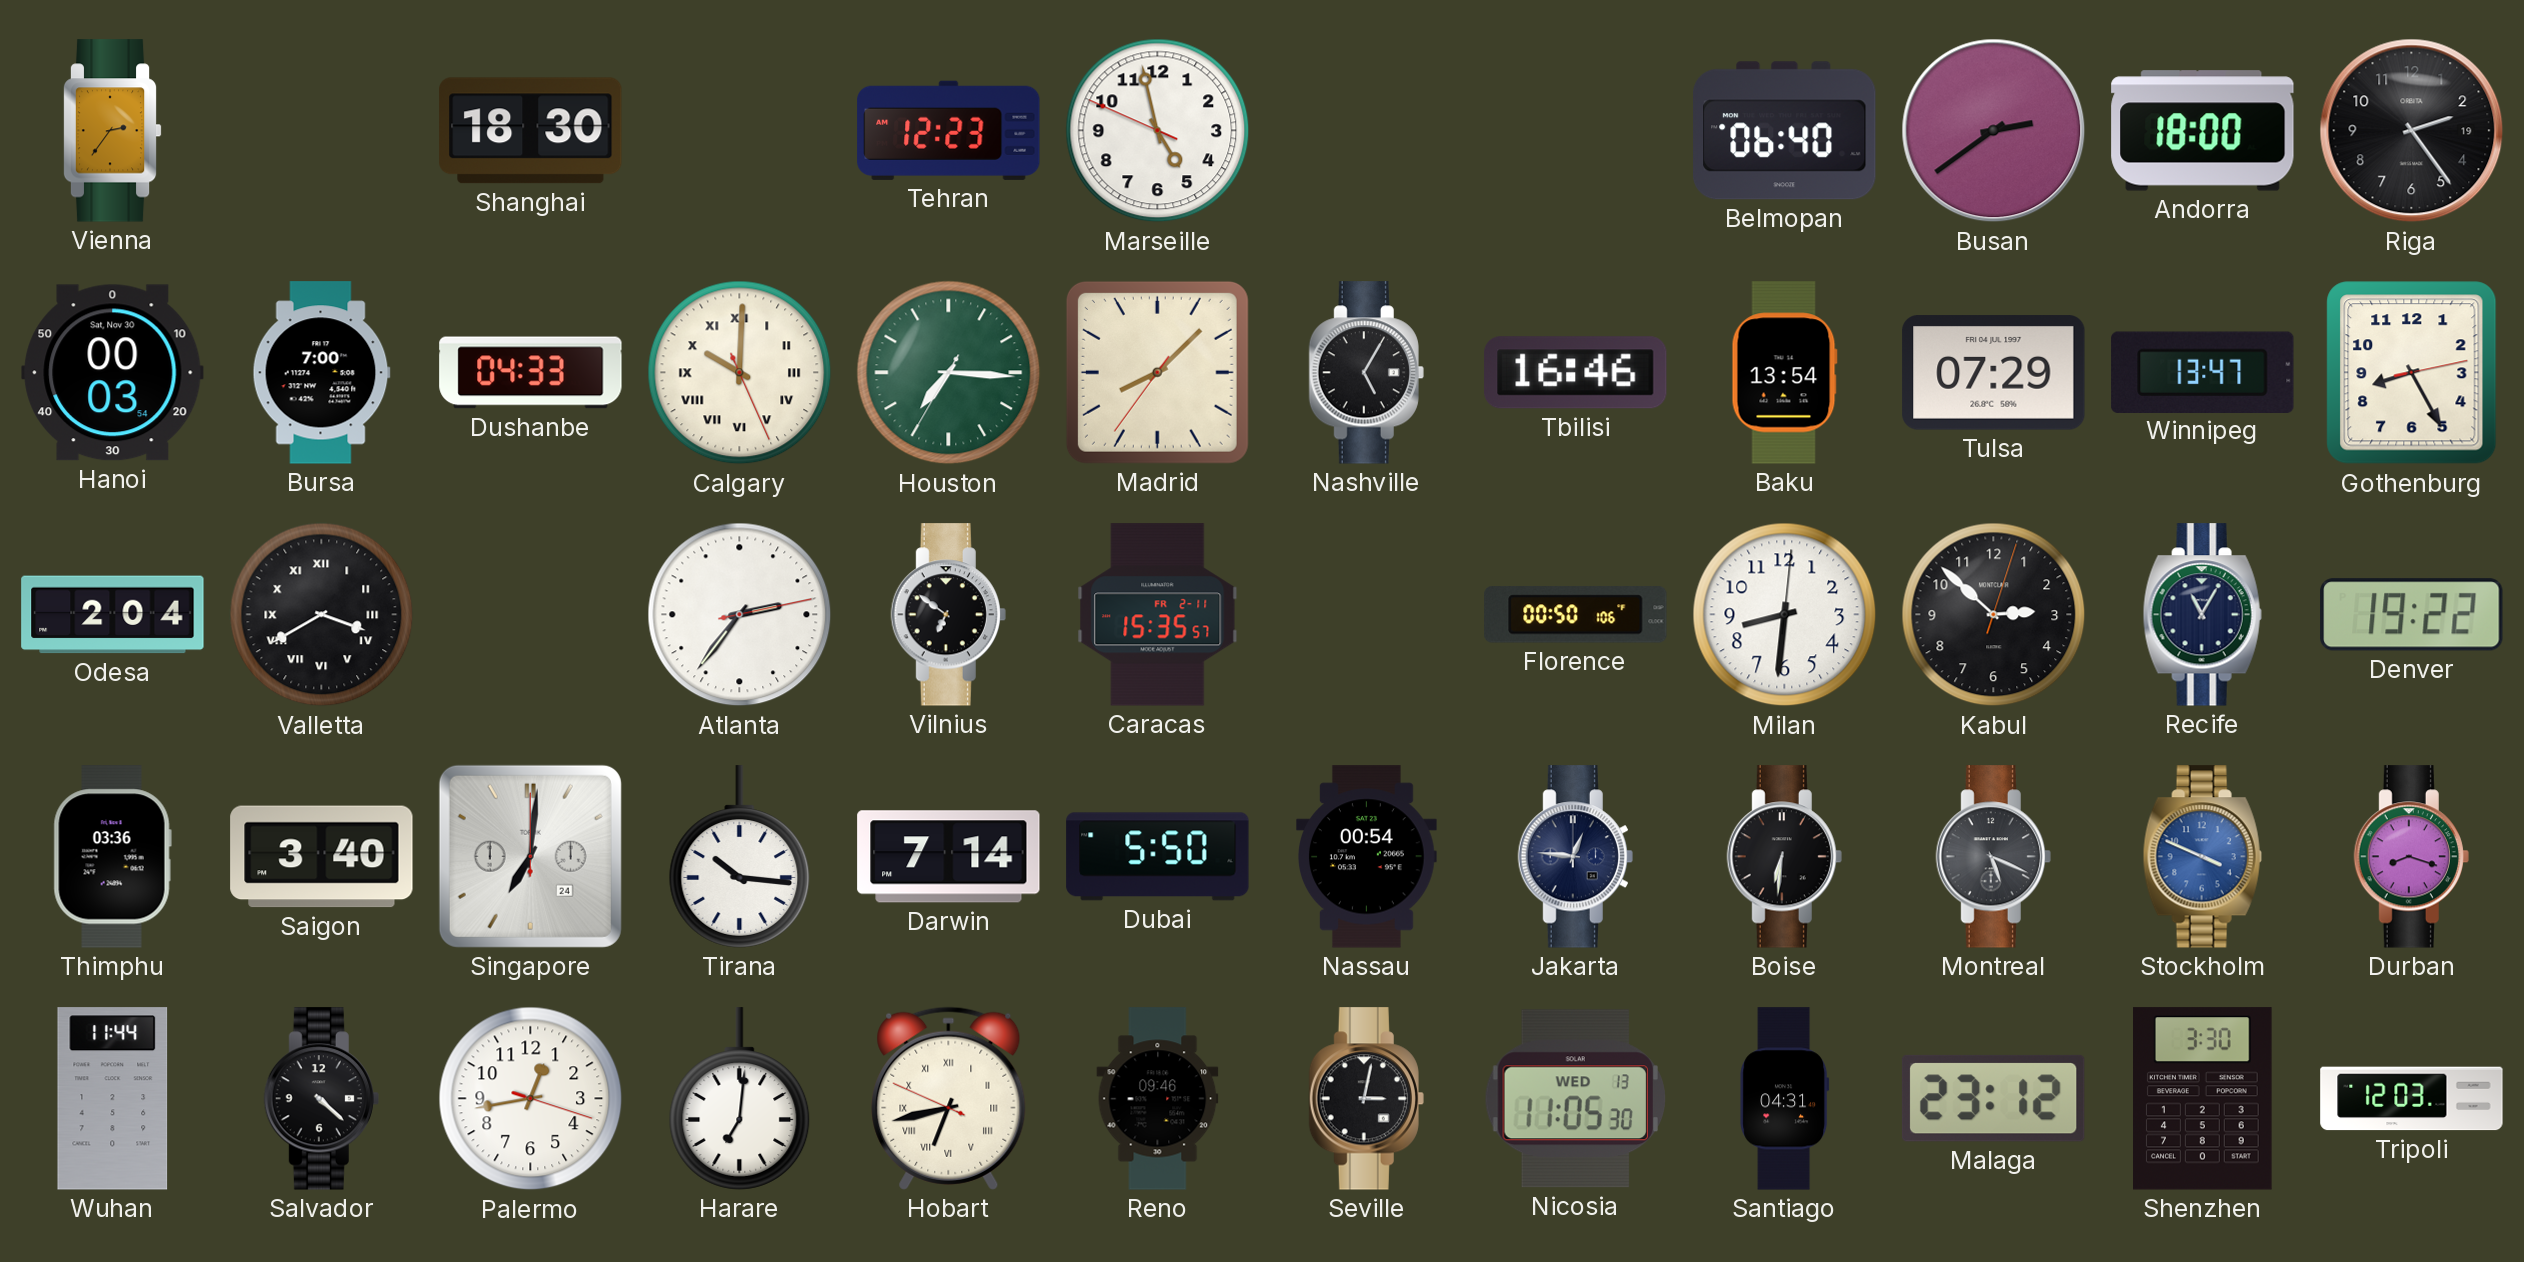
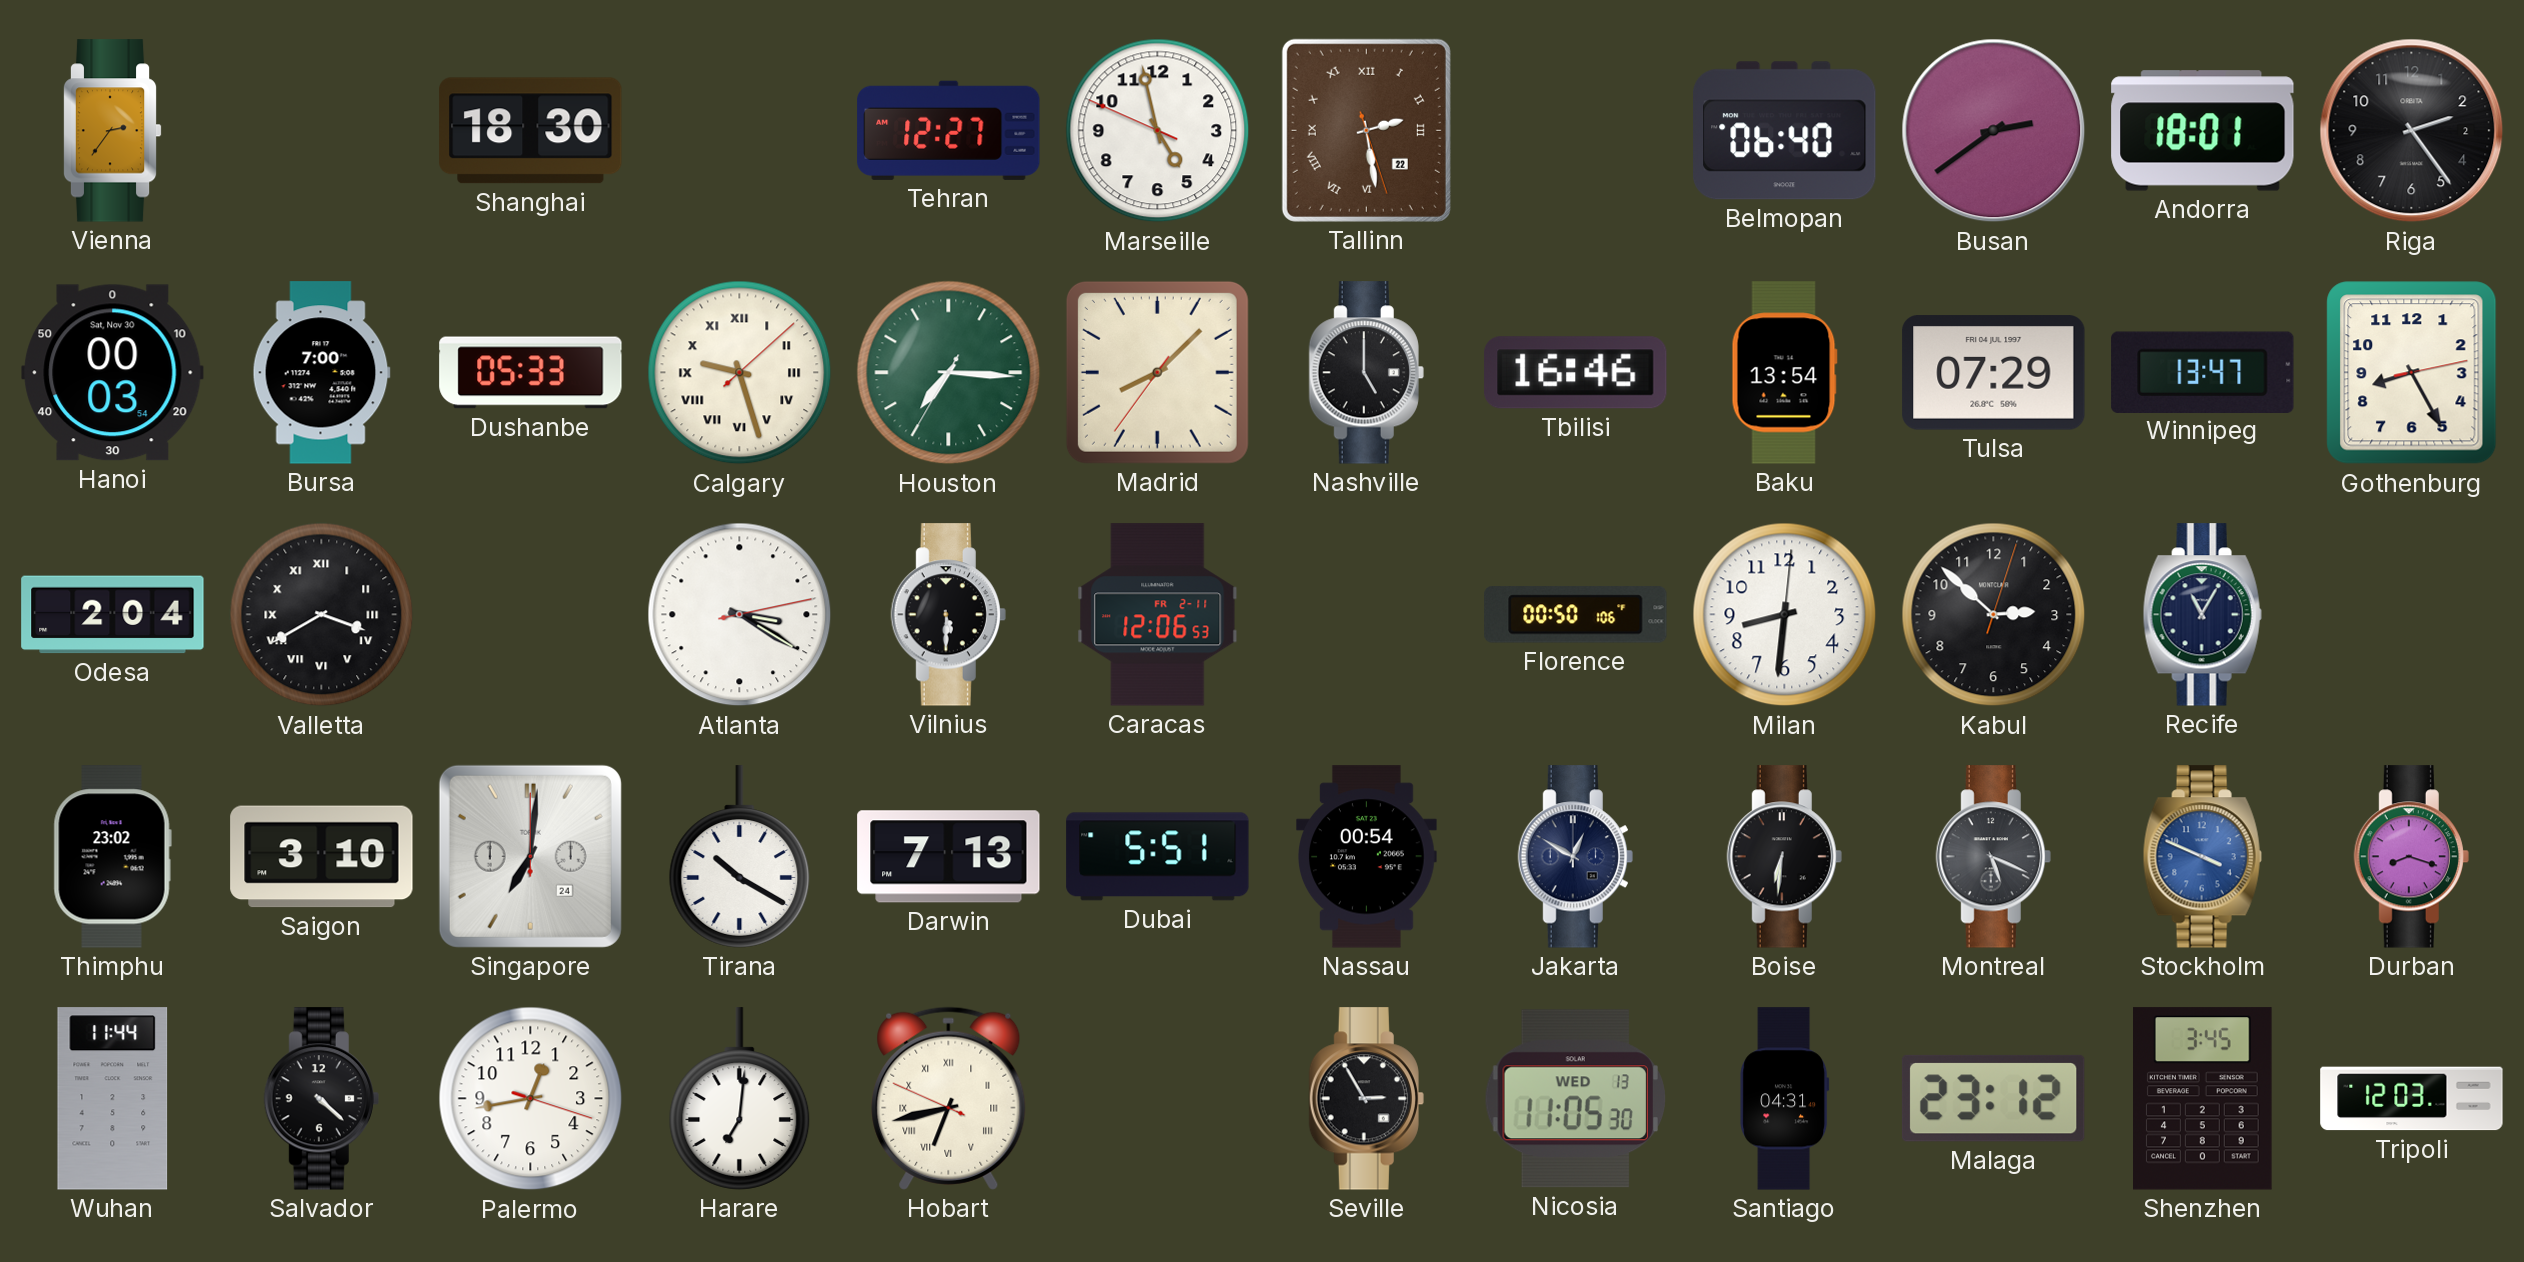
Tehran: 12:23 -> 12:27 (949, 130)
Tallinn: none -> 2:28 (1366, 130)
Andorra: 18:00 -> 18:01 (2203, 131)
Riga date: 19 -> 2 (2412, 131)
Dushanbe: 04:33 -> 05:33 (531, 373)
Calgary: 10:00 -> 9:27 (740, 373)
Nashville: 5:05 -> 5:00 (1366, 373)
Atlanta: 2:36 -> 3:20 (740, 615)
Vilnius: 6:51 -> 5:30 (948, 615)
Caracas: 15:35 -> 12:06 (1158, 615)
Denver: 19:22 -> none (2412, 615)
Thimphu: 03:36 -> 23:02 (112, 857)
Saigon: 3:40 -> 3:10 (322, 857)
Tirana: 10:16 -> 10:20 (740, 857)
Darwin: 7:14 -> 7:13 (949, 857)
Dubai: 5:50 -> 5:51 (1158, 857)
Jakarta: 12:46 -> 12:50 (1575, 857)
Reno: 09:46 -> none (1158, 1099)
Seville: 3:02 -> 2:55 (1366, 1099)
Shenzhen: 3:30 -> 3:45 (2203, 1099)
